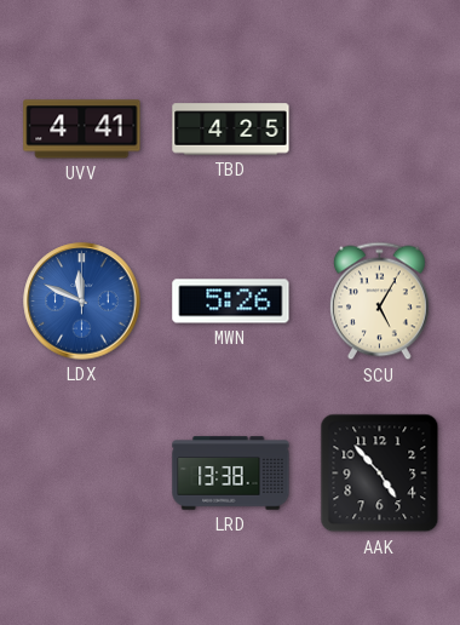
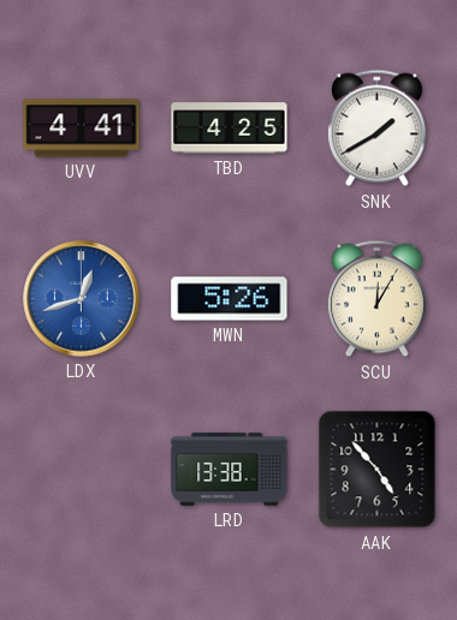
SNK: none -> 1:40 (376, 129)
LDX: 11:49 -> 12:42 (82, 299)
SCU: 5:05 -> 12:05 (376, 299)
